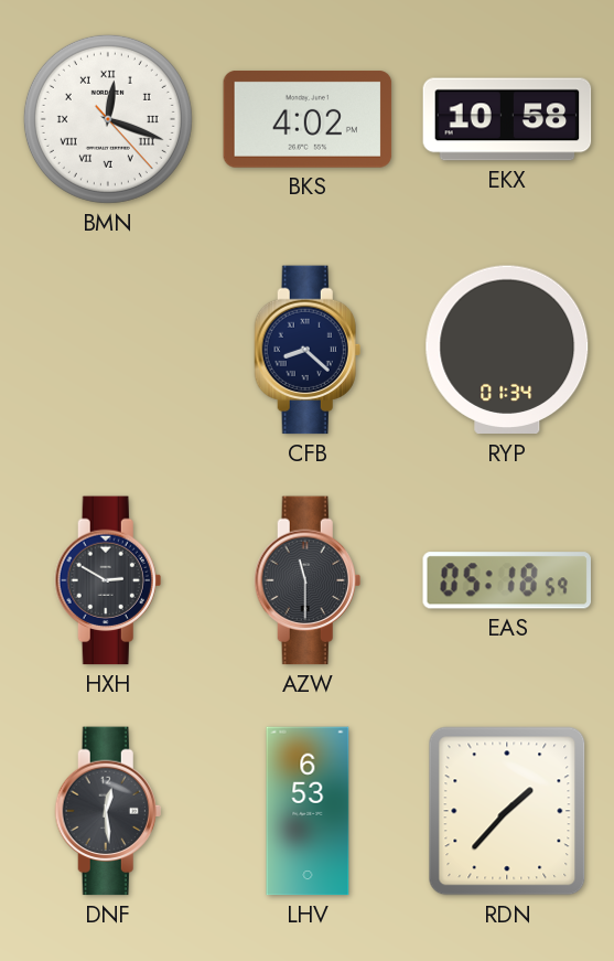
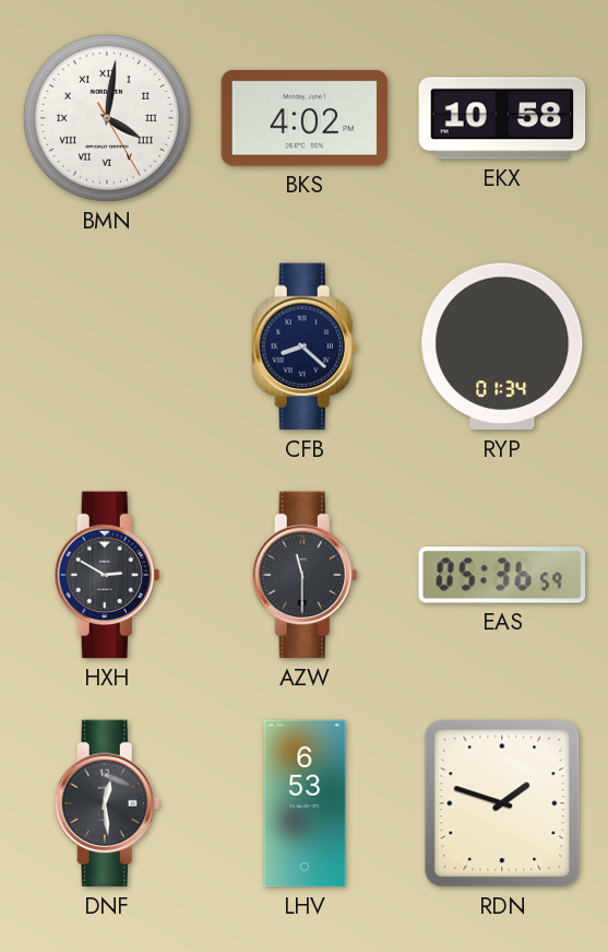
BMN: 12:18 -> 4:01 (107, 118)
EAS: 05:18 -> 05:36 (501, 575)
RDN: 1:37 -> 1:48 (502, 803)
